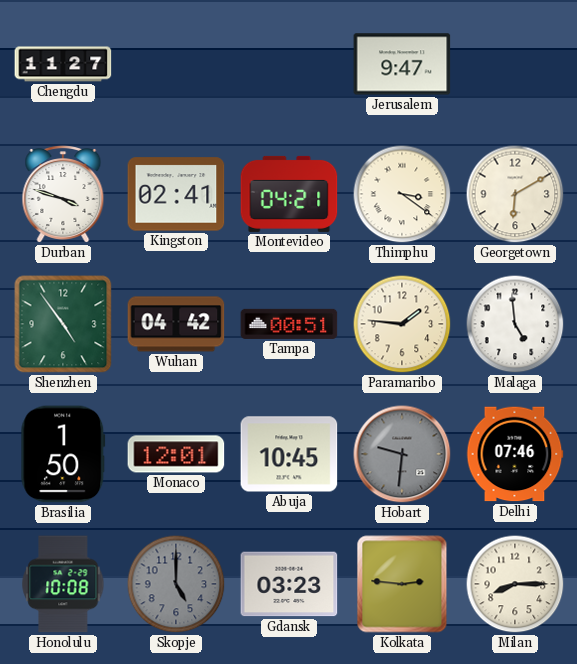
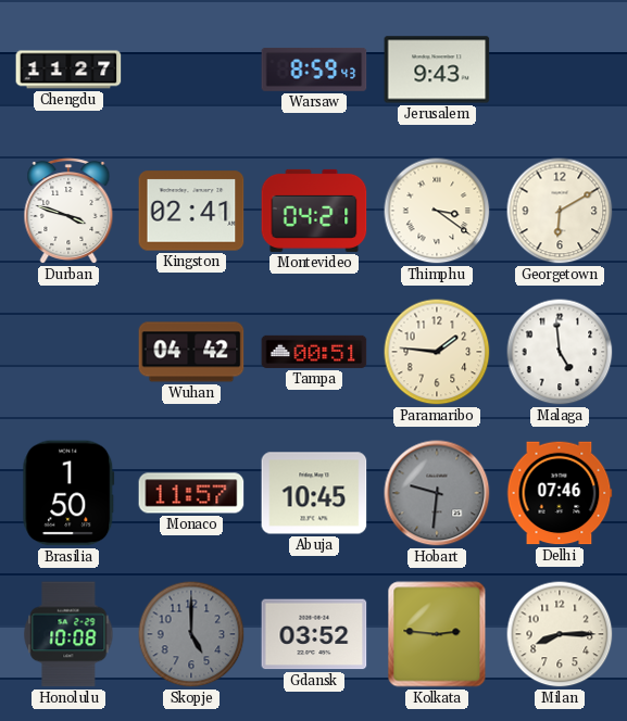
Warsaw: none -> 8:59 (314, 69)
Jerusalem: 9:47 -> 9:43 (437, 69)
Shenzhen: 4:54 -> none (63, 324)
Monaco: 12:01 -> 11:57 (191, 493)
Gdansk: 03:23 -> 03:52 (314, 634)
